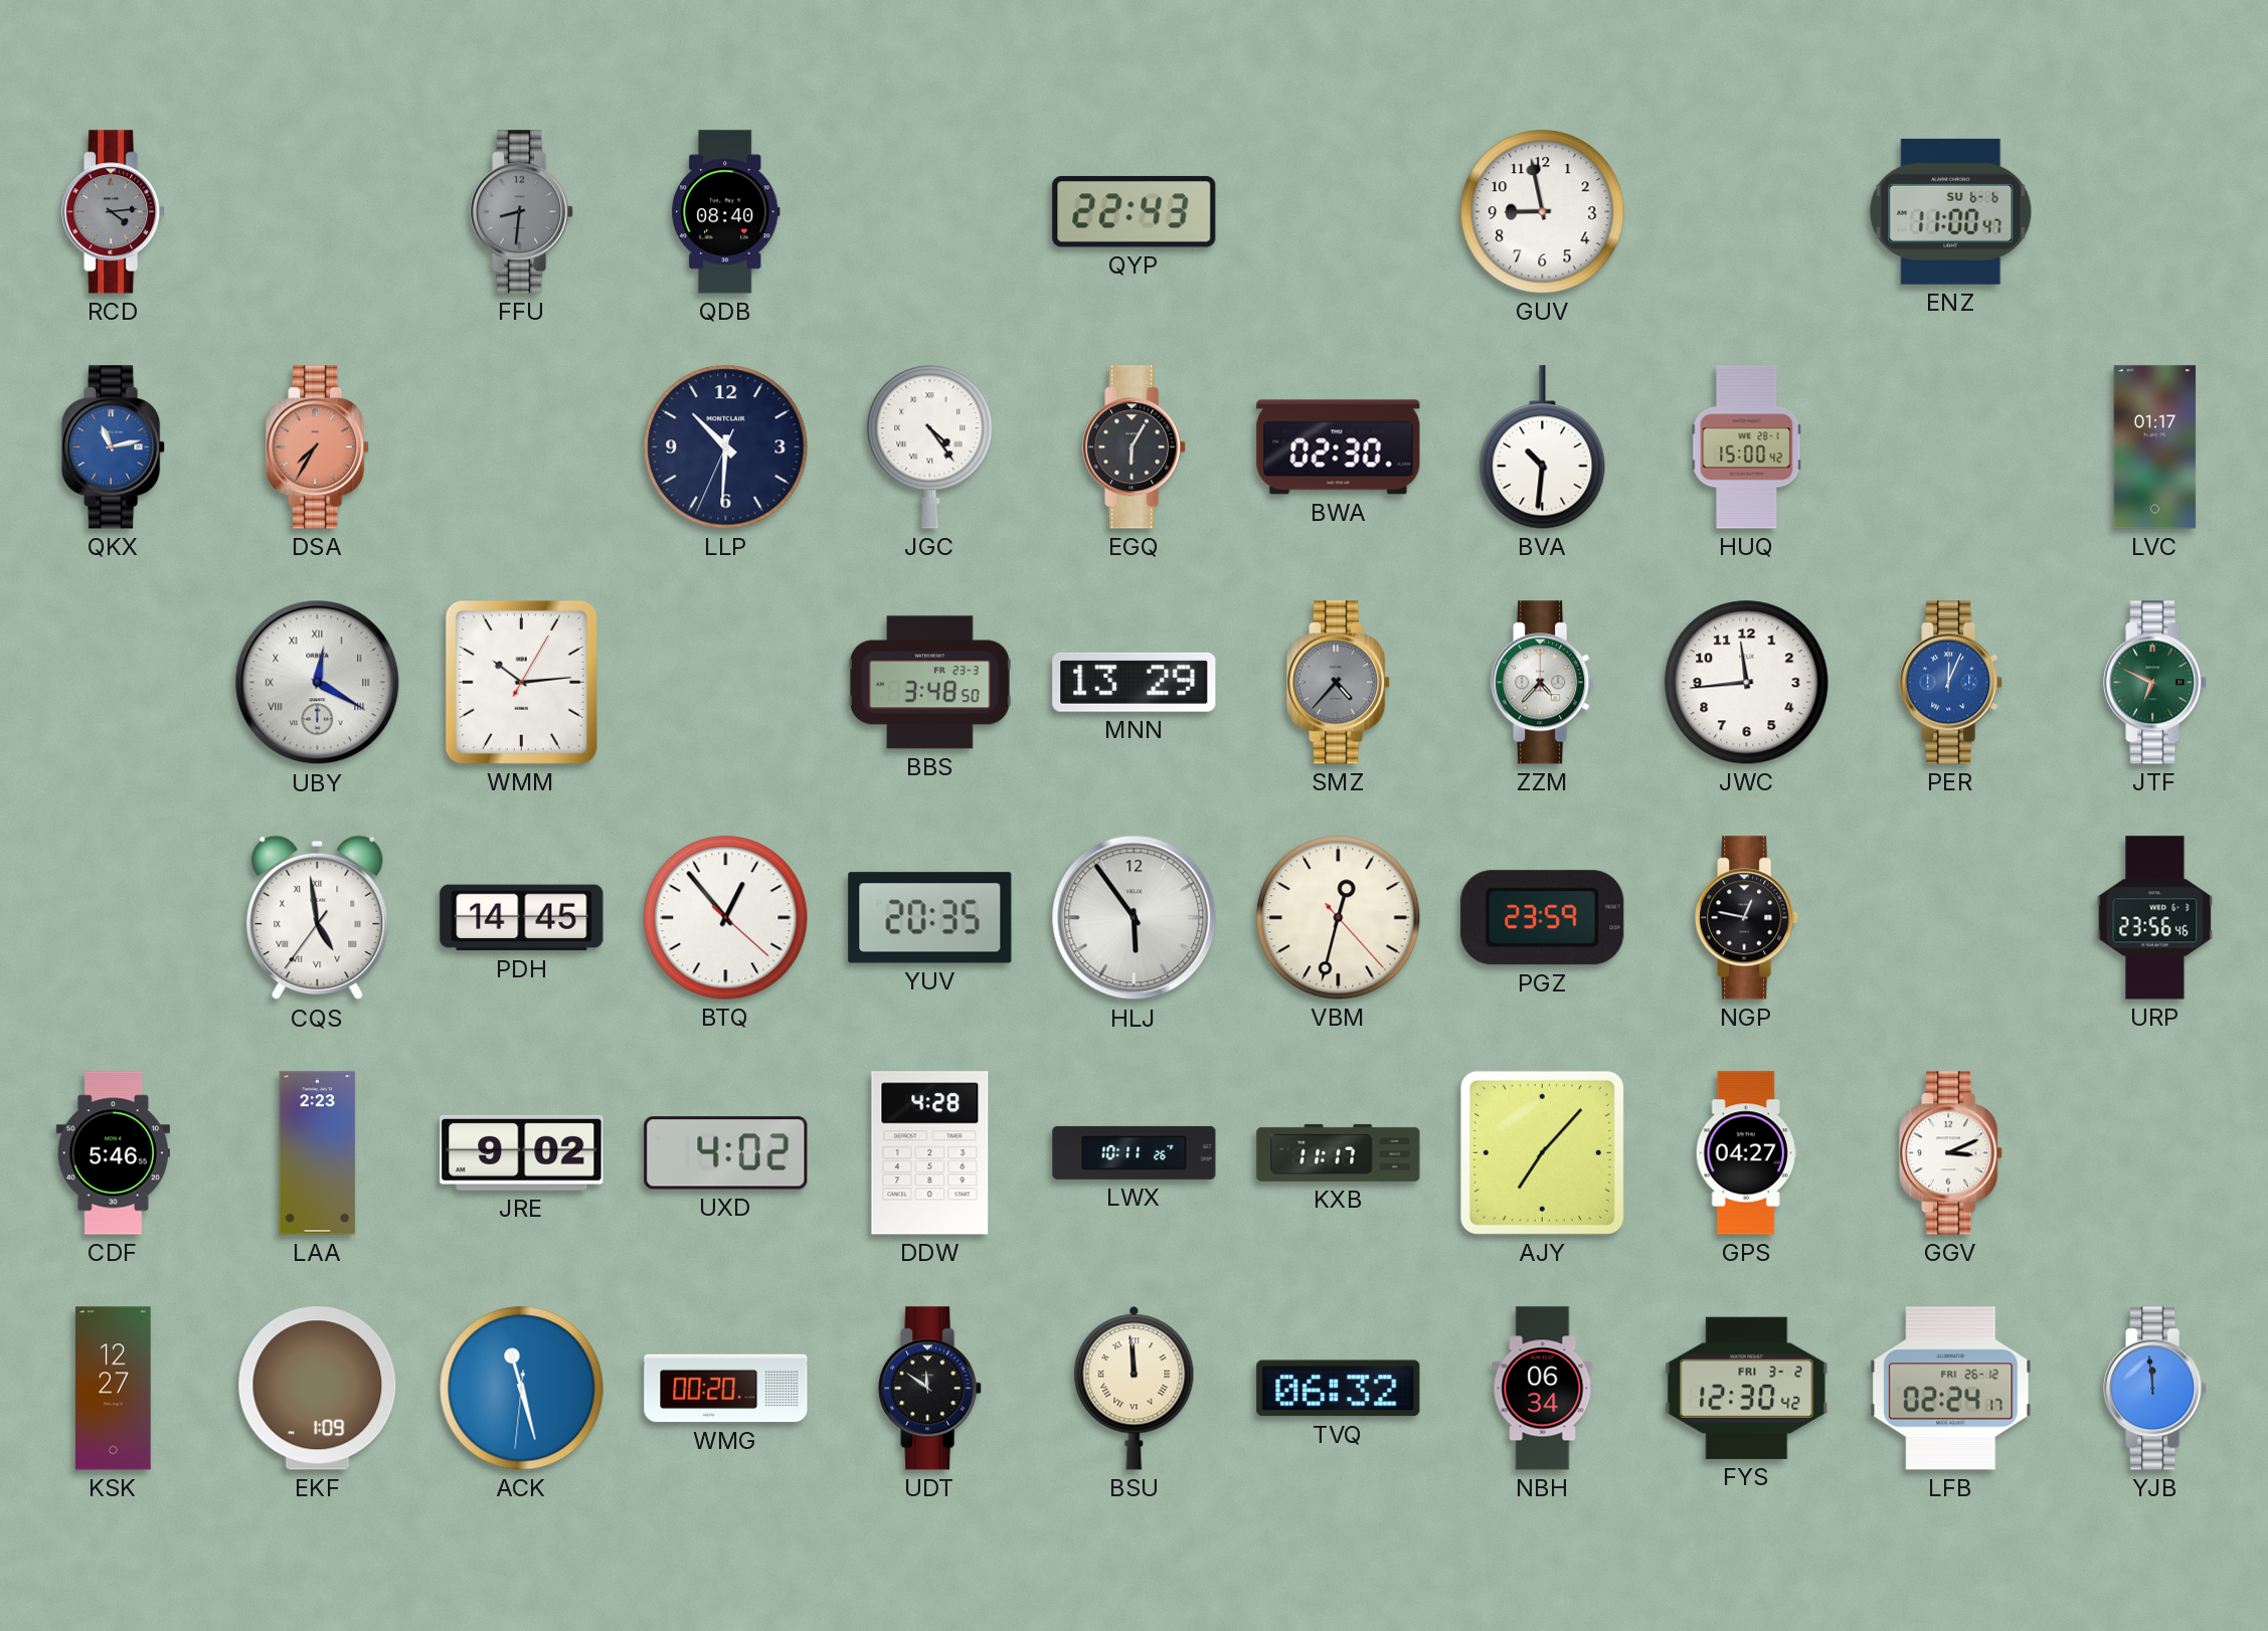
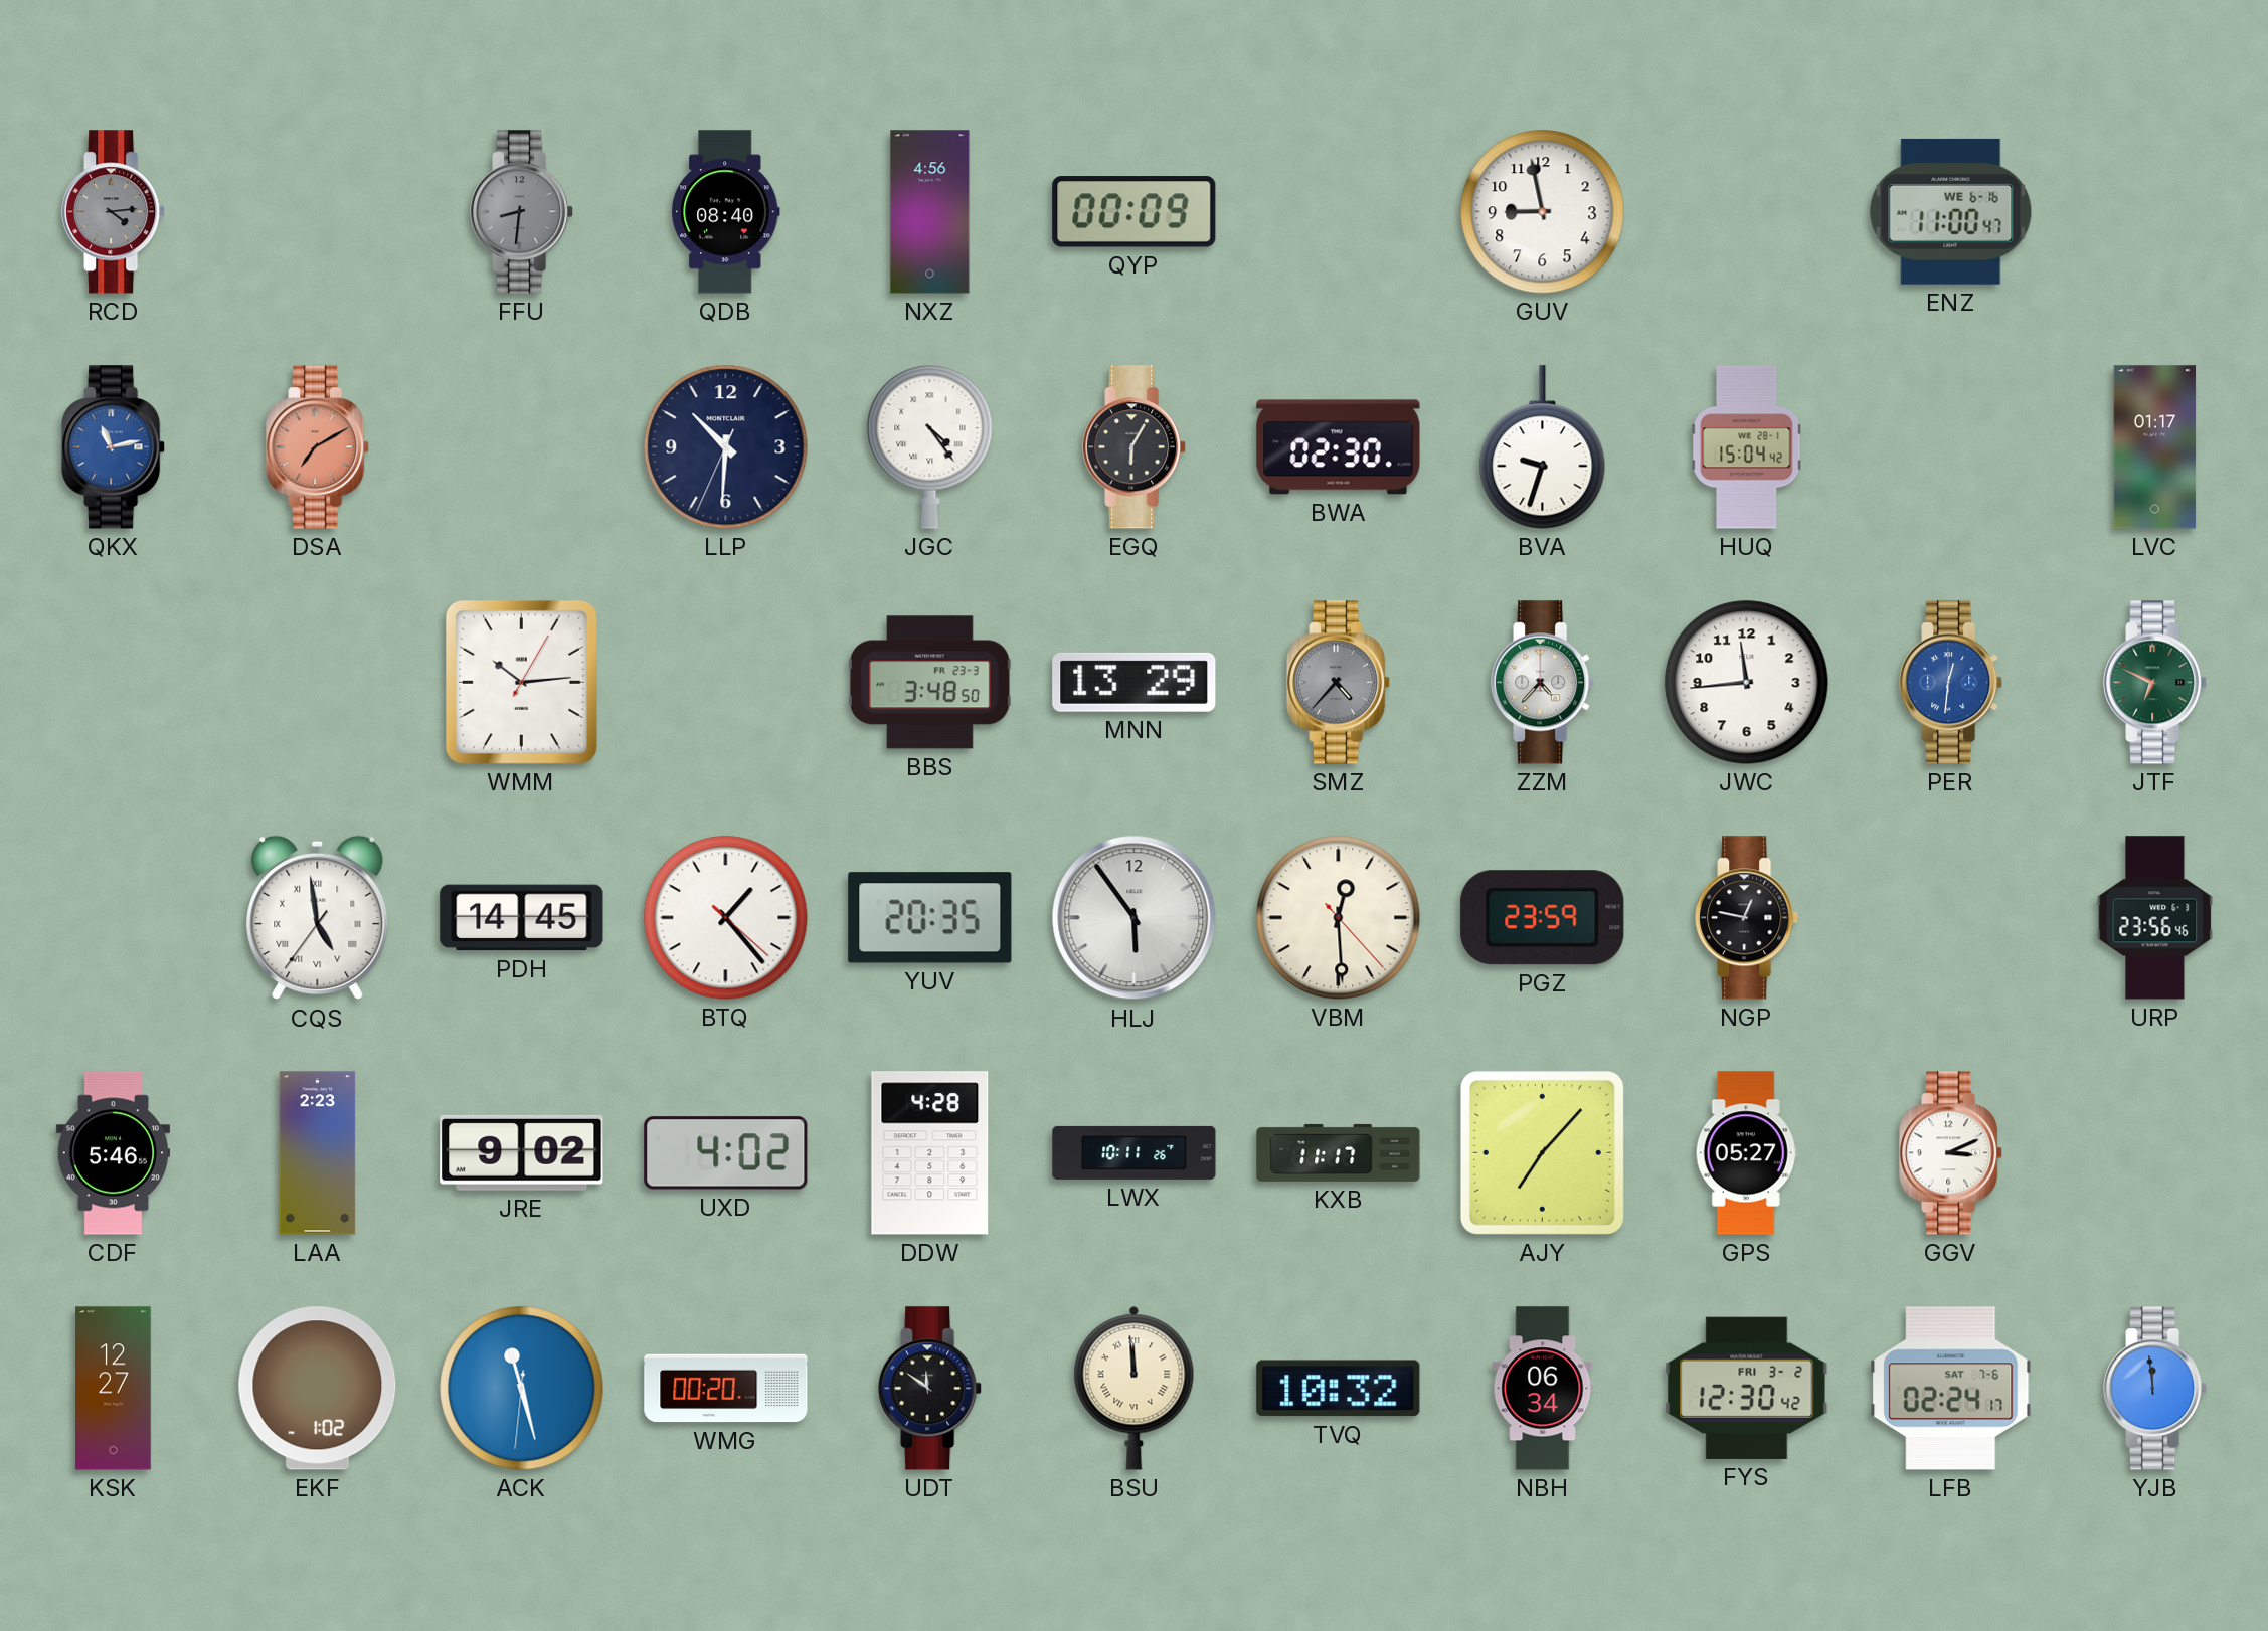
NXZ: none -> 4:56 (930, 212)
QYP: 22:43 -> 00:09 (1135, 212)
ENZ date: SU 6-6 -> WE 6-16 (1951, 211)
DSA: 7:35 -> 7:10 (318, 447)
BVA: 10:31 -> 9:33 (1543, 447)
HUQ: 15:00 -> 15:04 (1747, 447)
UBY: 12:20 -> none (318, 683)
PER: 12:04 -> 12:31 (1951, 683)
BTQ: 12:53 -> 1:23 (726, 918)
VBM: 12:32 -> 12:29 (1339, 918)
GPS: 04:27 -> 05:27 (1746, 1153)
EKF: 1:09 -> 1:02 (318, 1389)
TVQ: 06:32 -> 10:32 (1339, 1389)
LFB date: FRI 26-12 -> SAT 7-6 (1951, 1389)
